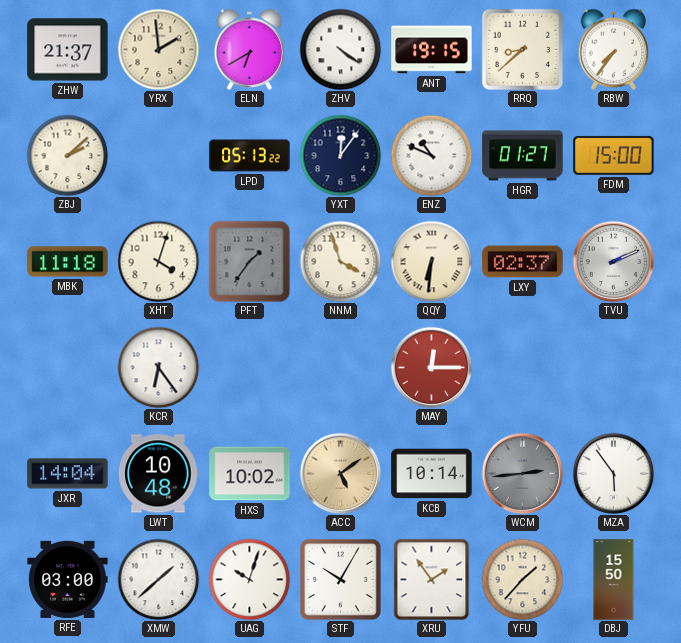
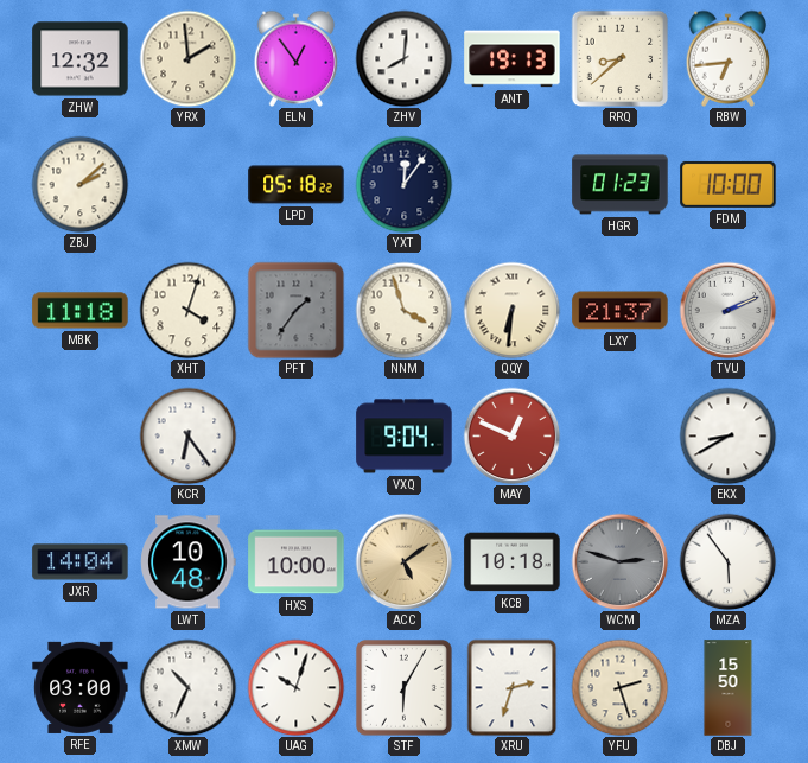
ZHW: 21:37 -> 12:32 (81, 59)
ELN: 6:40 -> 12:54 (297, 58)
ZHV: 4:21 -> 8:01 (403, 58)
ANT: 19:15 -> 19:13 (513, 59)
RBW: 7:36 -> 6:44 (729, 58)
LPD: 05:13 -> 05:18 (297, 185)
ENZ: 10:49 -> none (431, 155)
HGR: 01:27 -> 01:23 (621, 185)
FDM: 15:00 -> 10:00 (729, 184)
LXY: 02:37 -> 21:37 (621, 311)
VXQ: none -> 9:04 (405, 437)
MAY: 12:15 -> 12:49 (511, 435)
EKX: none -> 8:40 (727, 435)
HXS: 10:02 -> 10:00 (297, 562)
KCB: 10:14 -> 10:18 (513, 562)
WCM: 2:44 -> 2:48 (619, 561)
XMW: 1:38 -> 10:34 (187, 687)
STF: 10:05 -> 6:05 (403, 687)
XRU: 1:54 -> 2:33 (513, 687)
YFU: 1:37 -> 2:27 (619, 687)
